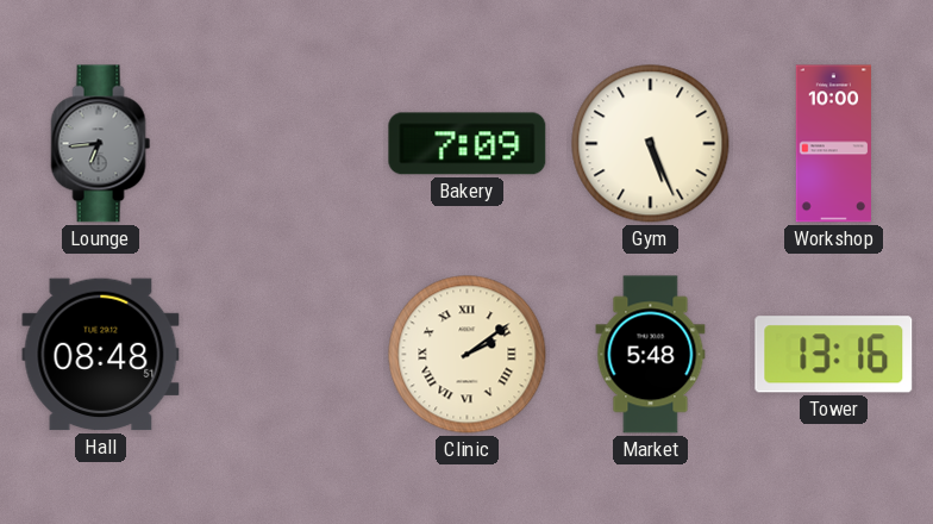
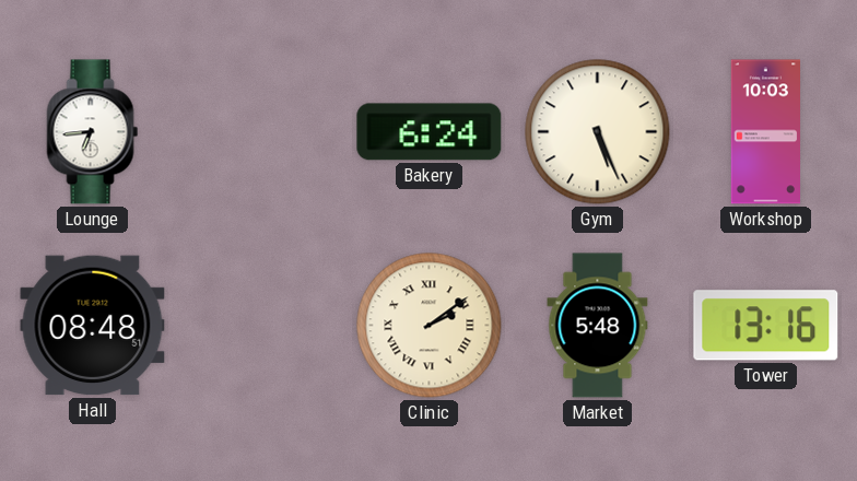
Lounge dial: grey -> white (93, 132)
Bakery: 7:09 -> 6:24 (430, 132)
Workshop: 10:00 -> 10:03 (765, 132)
